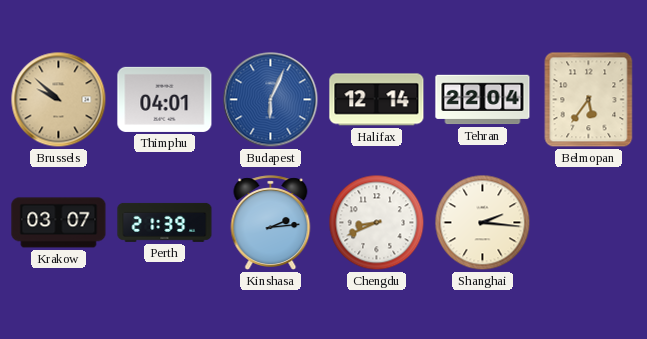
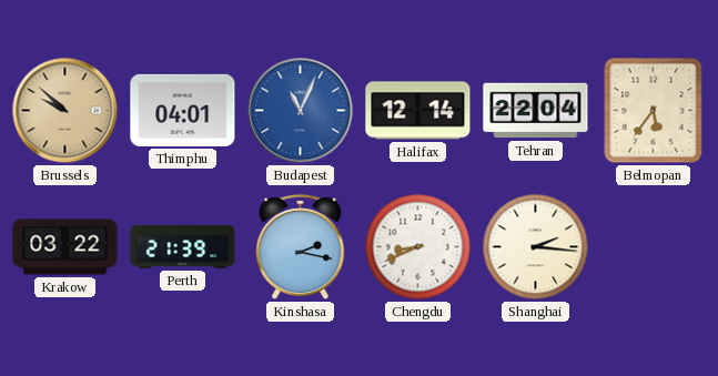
Budapest: 6:04 -> 11:04 (301, 111)
Krakow: 03:07 -> 03:22 (65, 247)
Kinshasa: 2:14 -> 2:17 (301, 247)
